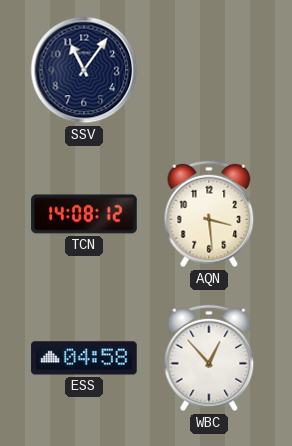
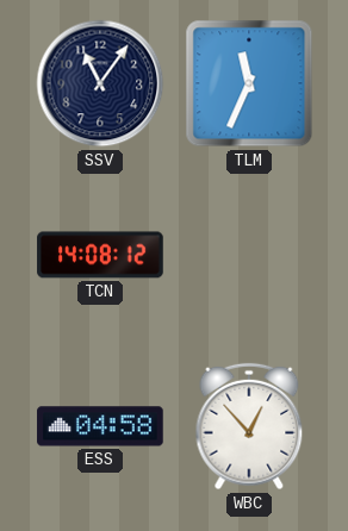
TLM: none -> 11:34 (249, 83)
AQN: 3:29 -> none (209, 214)
